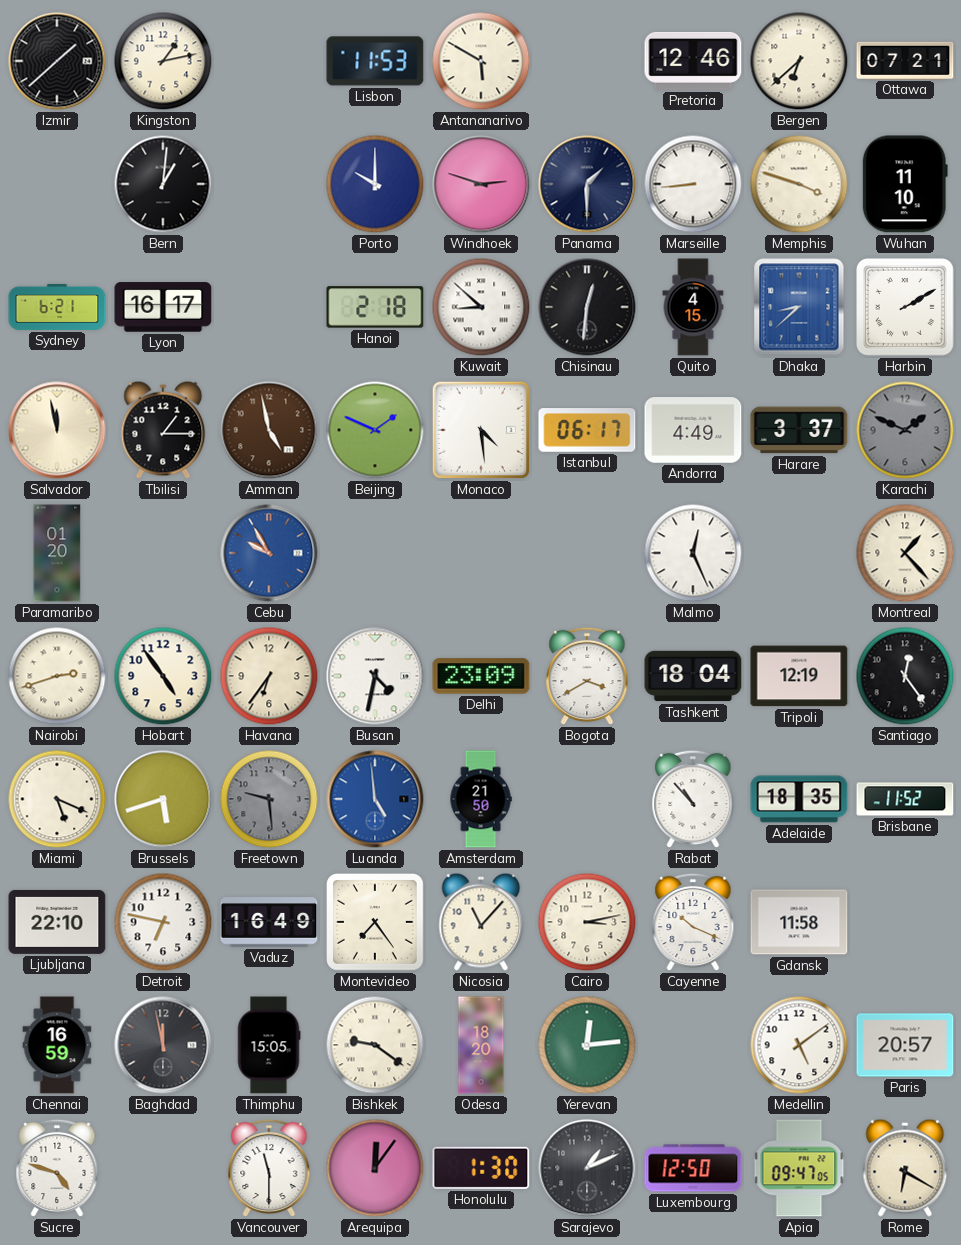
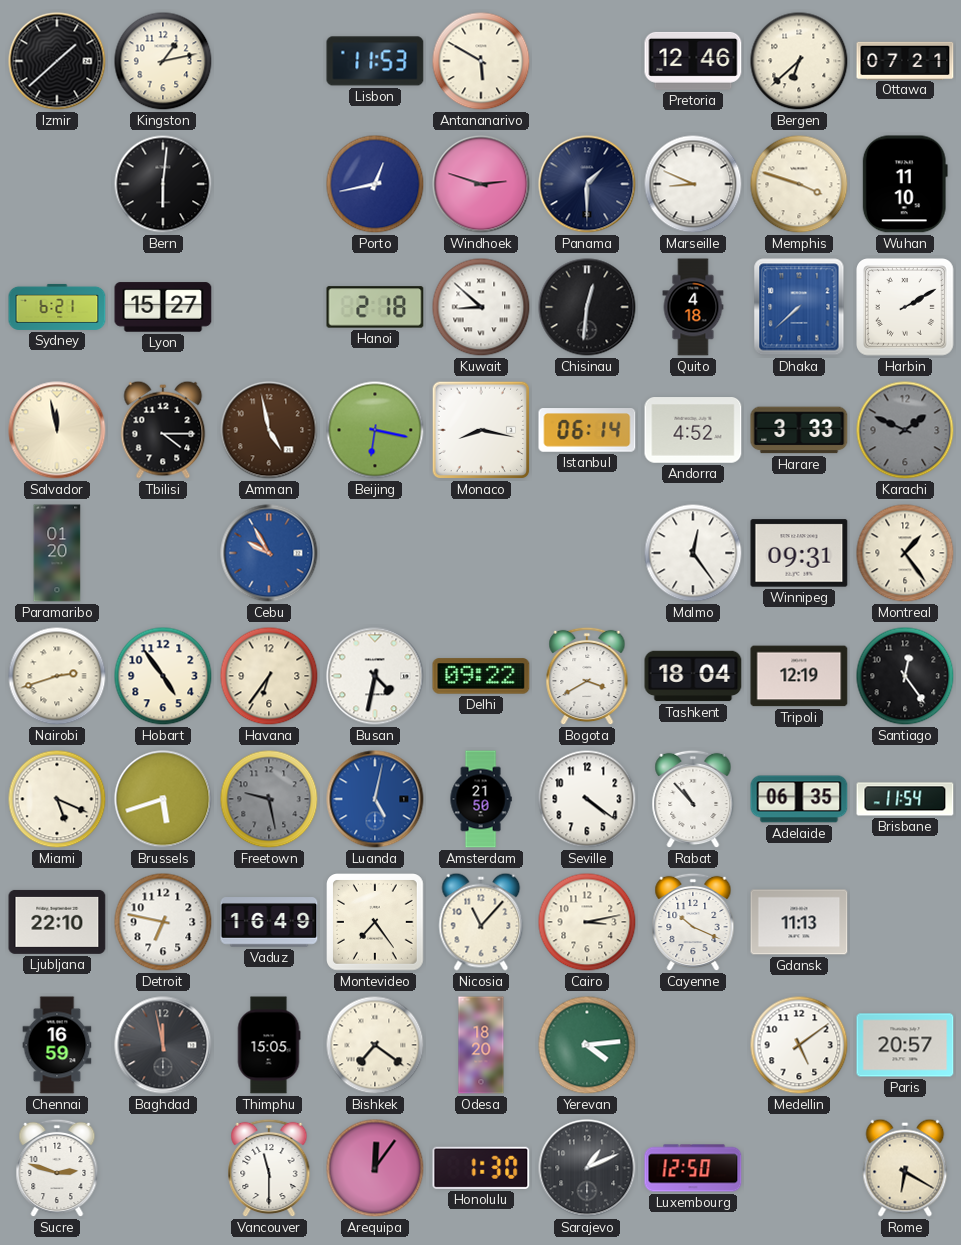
Bern: 1:01 -> 6:01 (163, 184)
Porto: 10:00 -> 12:43 (375, 184)
Marseille: 8:44 -> 8:49 (693, 184)
Lyon: 16:17 -> 15:27 (163, 307)
Quito: 4:15 -> 4:18 (693, 307)
Dhaka: 8:38 -> 7:38 (799, 307)
Tbilisi: 1:15 -> 4:15 (163, 430)
Beijing: 1:49 -> 6:17 (375, 430)
Monaco: 4:29 -> 8:17 (481, 430)
Istanbul: 06:17 -> 06:14 (587, 430)
Andorra: 4:49 -> 4:52 (693, 430)
Harare: 3:37 -> 3:33 (799, 430)
Malmo: 12:26 -> 12:24 (693, 553)
Winnipeg: none -> 09:31 (799, 553)
Montreal: 1:23 -> 1:24 (905, 553)
Delhi: 23:09 -> 09:22 (481, 676)
Freetown: 9:29 -> 9:28 (269, 799)
Luanda: 4:59 -> 5:02 (375, 799)
Seville: none -> 4:21 (587, 799)
Adelaide: 18:35 -> 06:35 (799, 799)
Brisbane: 11:52 -> 11:54 (905, 799)
Gdansk: 11:58 -> 11:13 (799, 922)
Bishkek: 9:21 -> 7:21 (375, 1045)
Yerevan: 12:14 -> 4:14 (587, 1045)
Sucre: 4:48 -> 2:48 (57, 1168)
Apia: 09:47 -> none (799, 1168)
